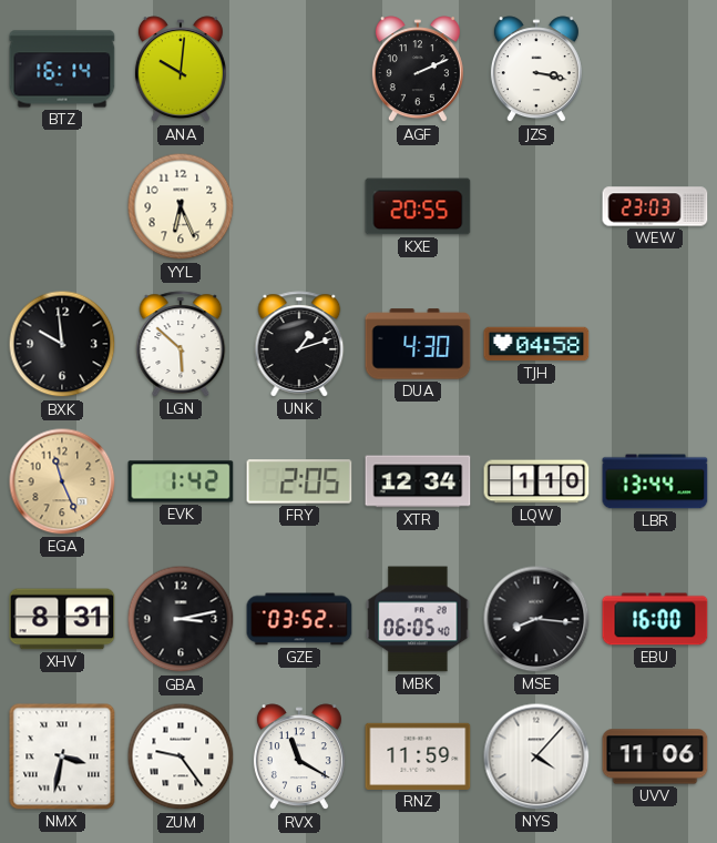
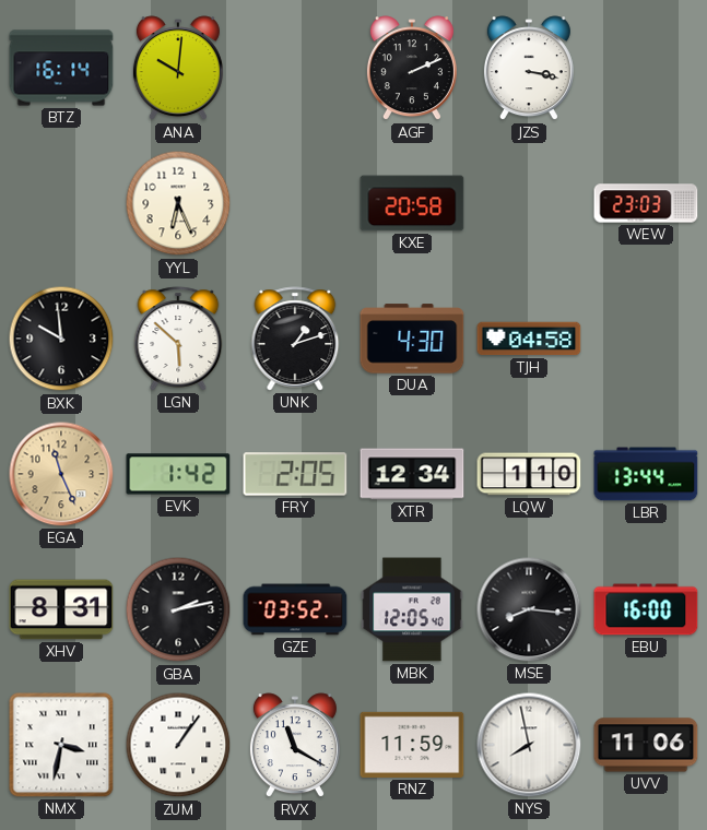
KXE: 20:55 -> 20:58 (412, 203)
GBA: 3:13 -> 2:13 (178, 609)
MBK: 06:05 -> 12:05 (412, 609)
ZUM: 9:24 -> 1:06 (178, 745)
NYS: 4:07 -> 7:58 (529, 745)
